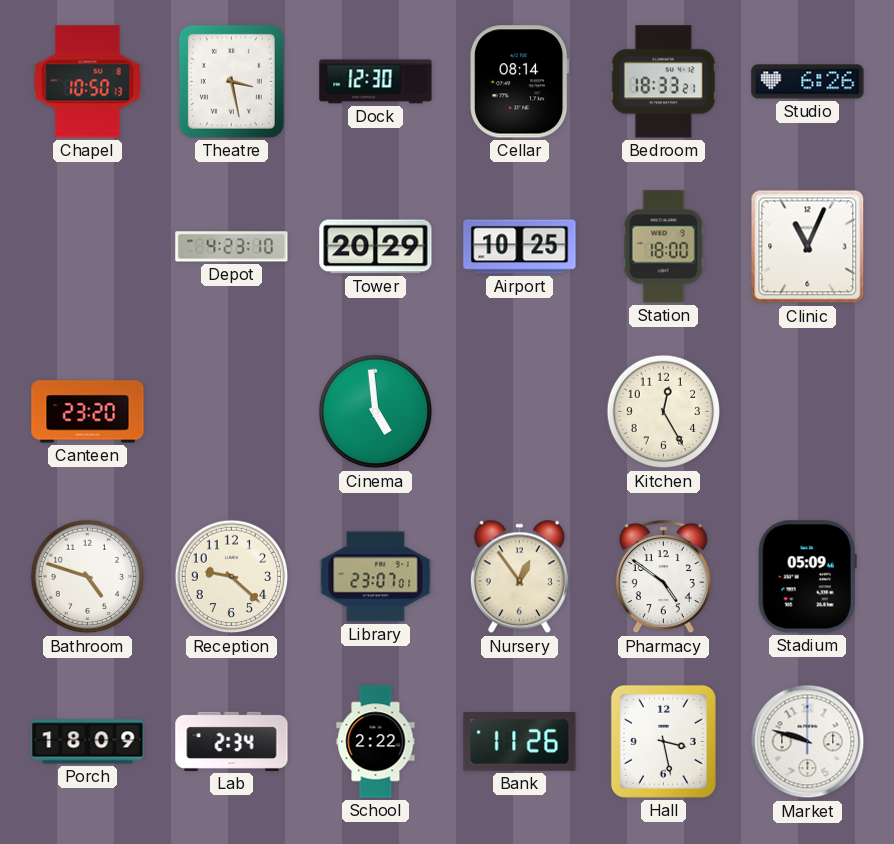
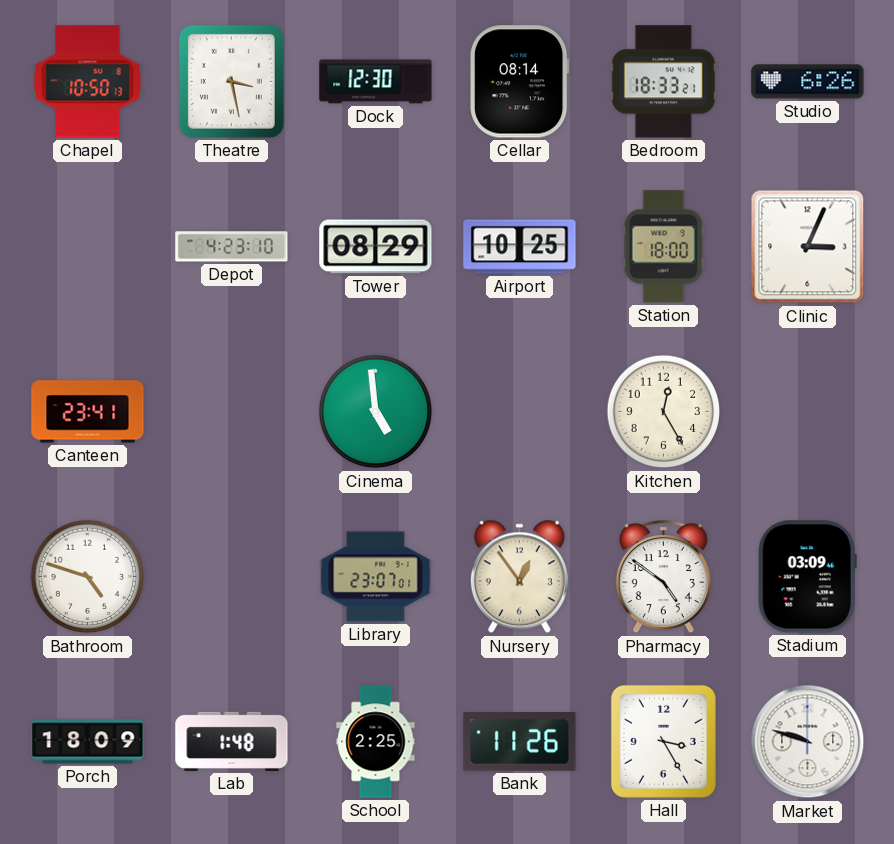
Tower: 20:29 -> 08:29 (376, 247)
Clinic: 11:04 -> 3:04 (808, 247)
Canteen: 23:20 -> 23:41 (88, 412)
Reception: 9:22 -> none (232, 577)
Stadium: 05:09 -> 03:09 (807, 577)
Lab: 2:34 -> 1:48 (232, 741)
School: 2:22 -> 2:25 (376, 742)
Hall: 3:28 -> 3:25 (663, 741)
